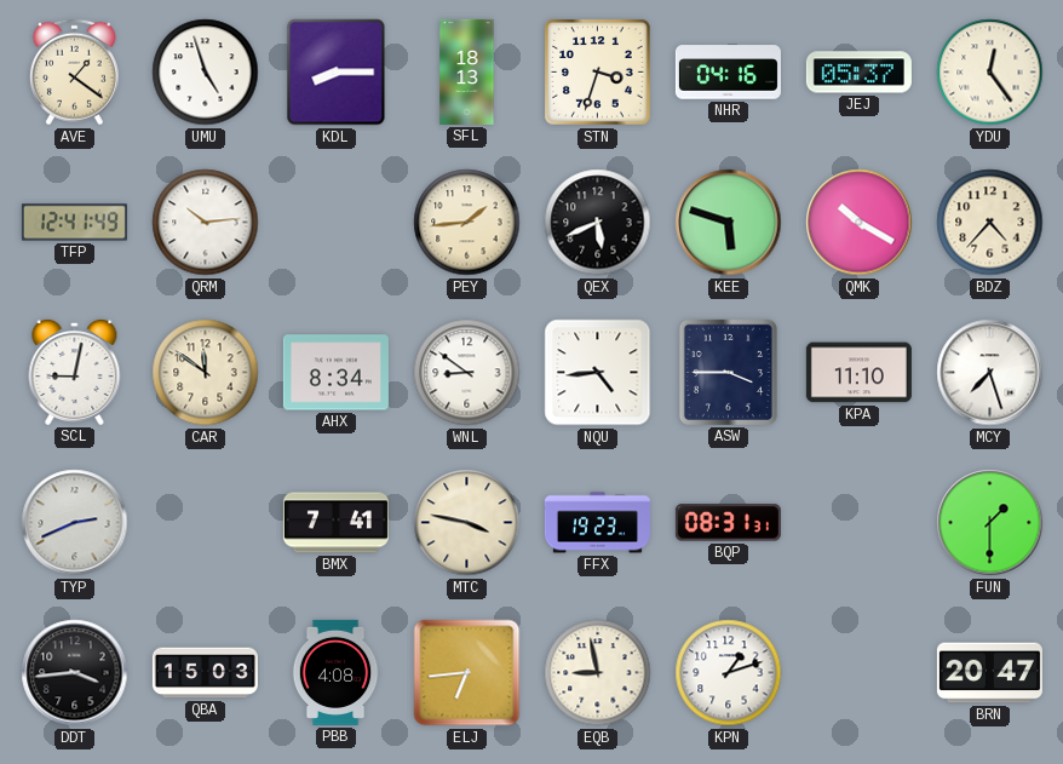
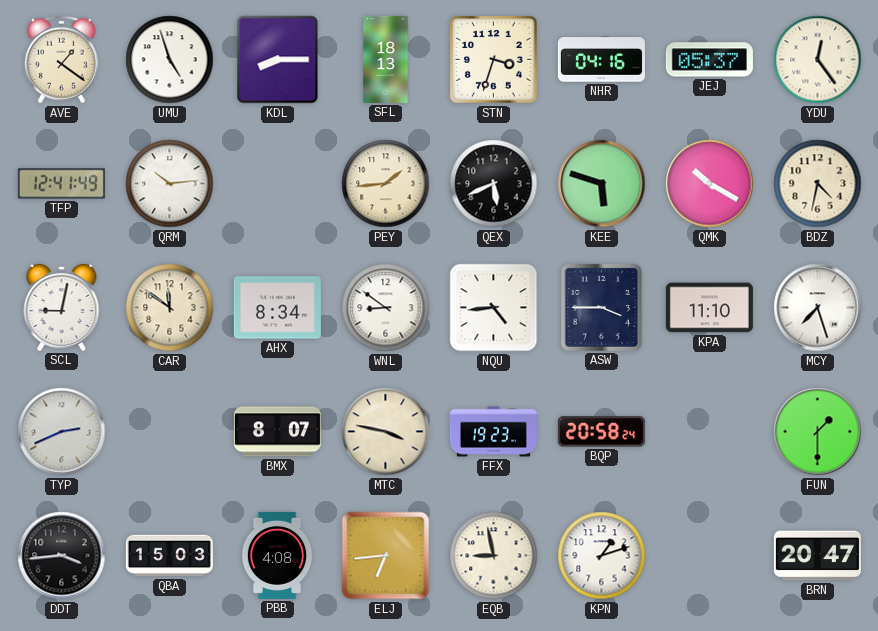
BDZ: 4:37 -> 4:32 (818, 184)
BMX: 7:41 -> 8:07 (277, 432)
BQP: 08:31 -> 20:58 (601, 432)
